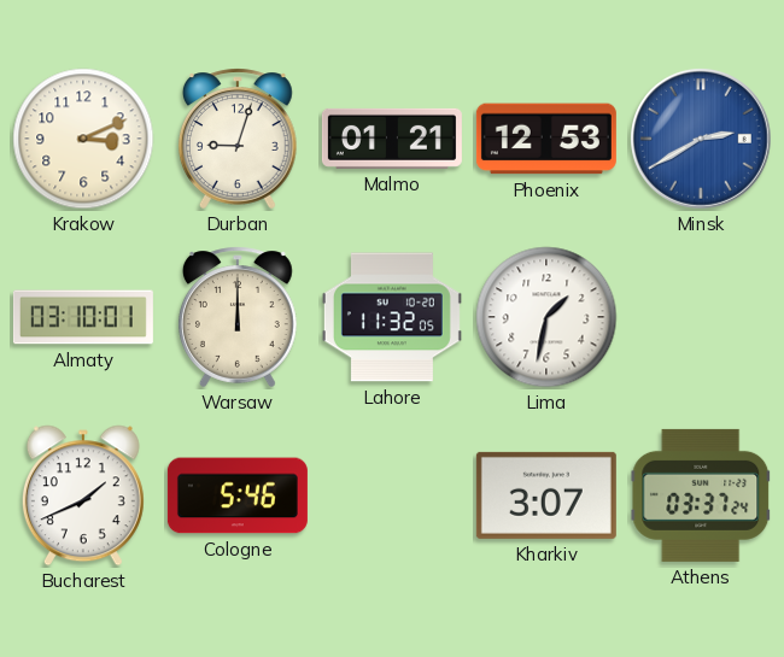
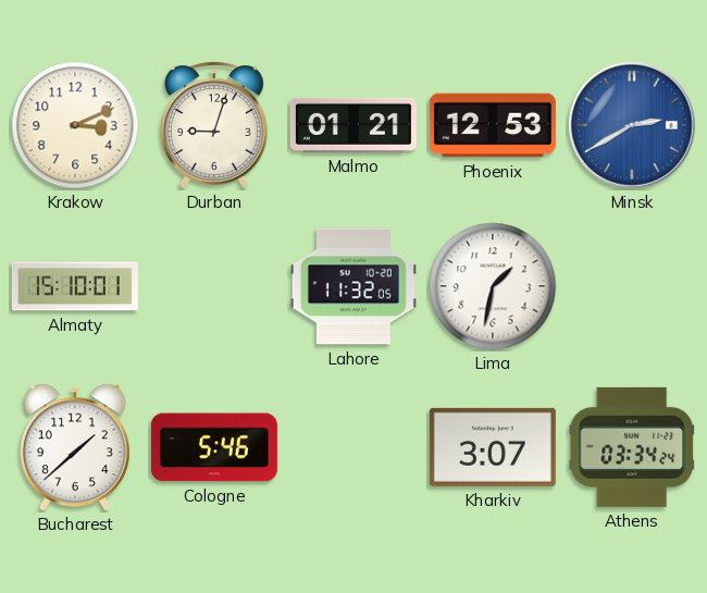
Almaty: 03:10 -> 15:10 (75, 286)
Warsaw: 12:00 -> none (238, 317)
Bucharest: 1:41 -> 1:38 (75, 447)
Athens: 03:37 -> 03:34 (632, 447)
